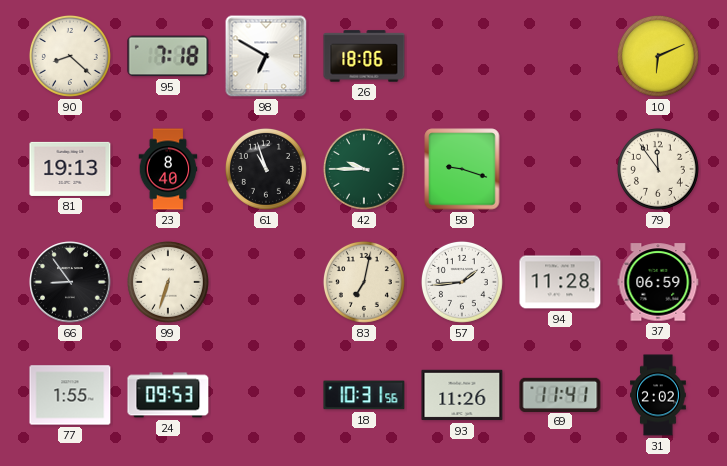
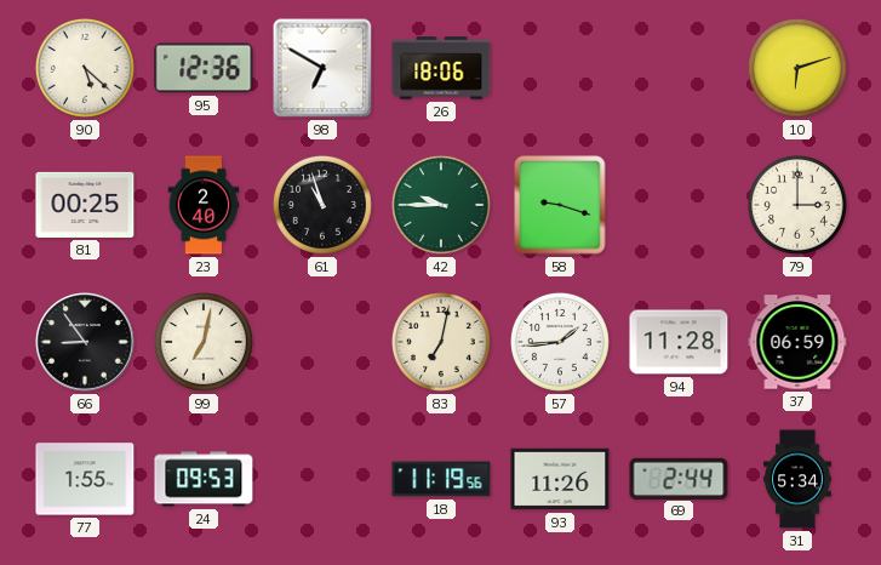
90: 8:22 -> 5:22 (85, 68)
95: 7:18 -> 12:36 (204, 68)
10: 6:11 -> 6:12 (797, 68)
81: 19:13 -> 00:25 (85, 205)
23: 8:40 -> 2:40 (204, 205)
79: 11:54 -> 3:00 (797, 205)
99: 6:33 -> 7:02 (204, 342)
18: 10:31 -> 11:19 (441, 479)
69: 11:41 -> 2:44 (679, 478)
31: 2:02 -> 5:34 (797, 479)
